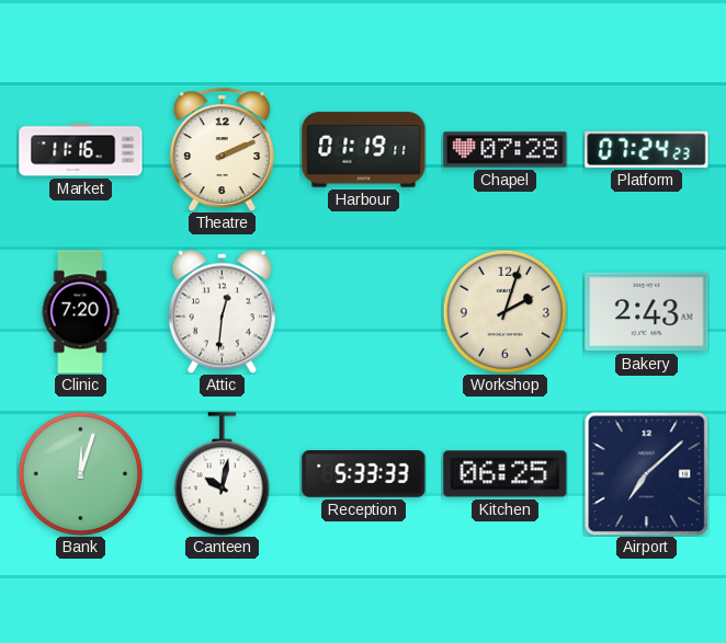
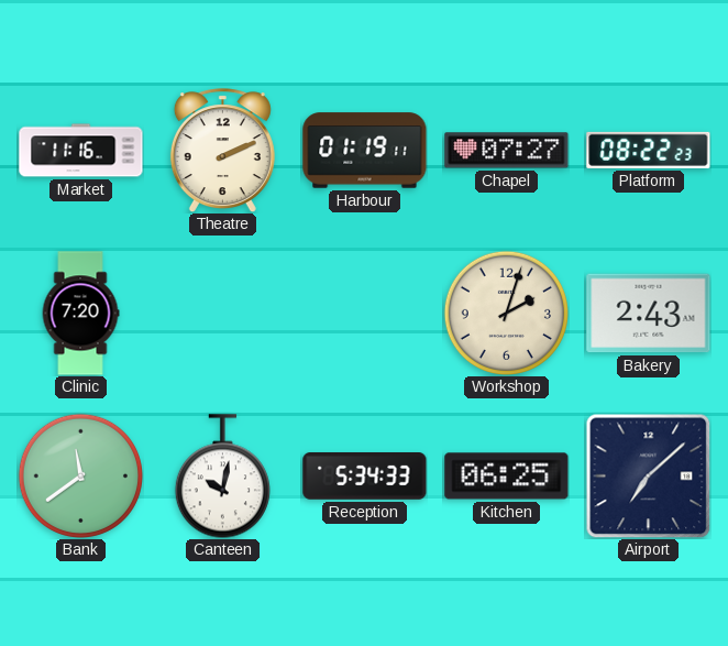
Chapel: 07:28 -> 07:27 (507, 151)
Platform: 07:24 -> 08:22 (649, 150)
Attic: 12:31 -> none (222, 311)
Bank: 12:03 -> 11:39 (80, 475)
Reception: 5:33 -> 5:34 (365, 477)
